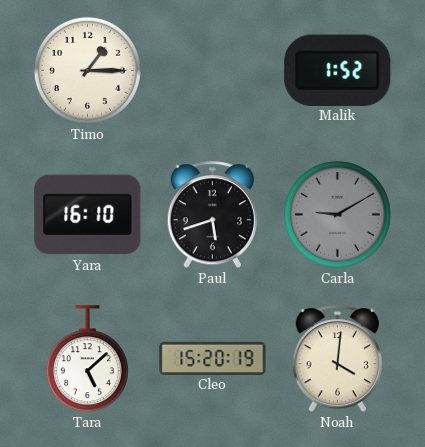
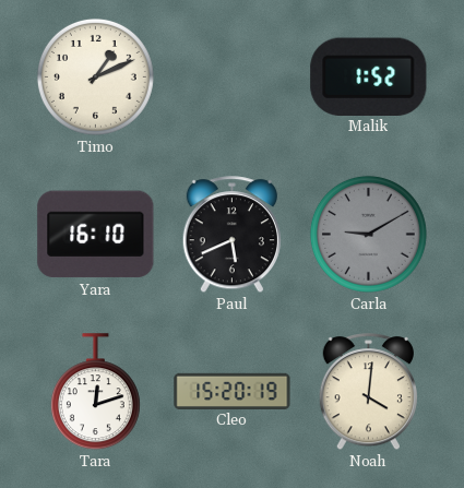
Timo: 1:15 -> 1:11 (95, 76)
Paul: 5:42 -> 5:41 (231, 235)
Tara: 5:08 -> 12:12 (95, 392)
